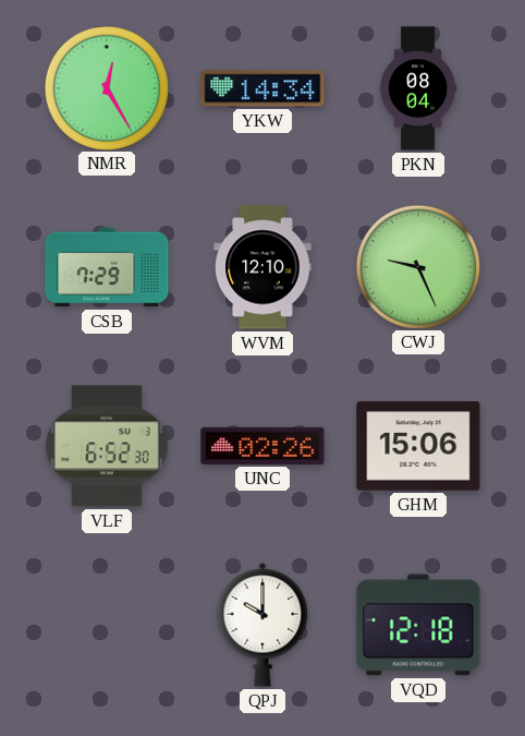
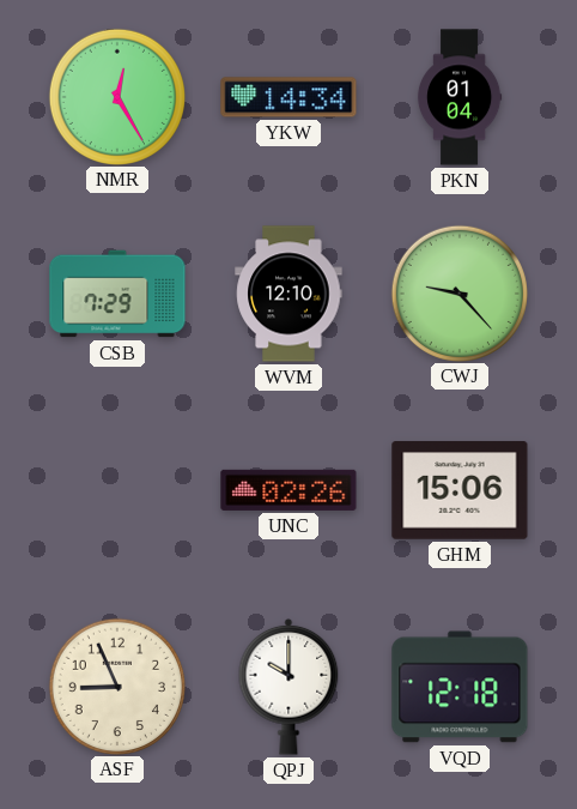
PKN: 08:04 -> 01:04 (460, 97)
CWJ: 9:26 -> 9:23 (458, 292)
VLF: 6:52 -> none (107, 446)
ASF: none -> 8:56 (116, 686)
